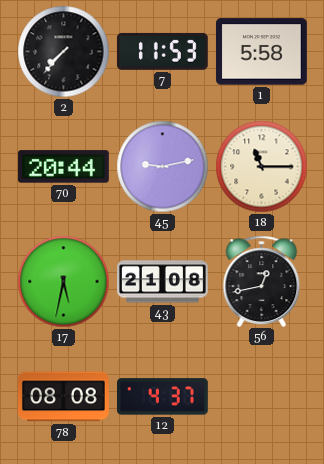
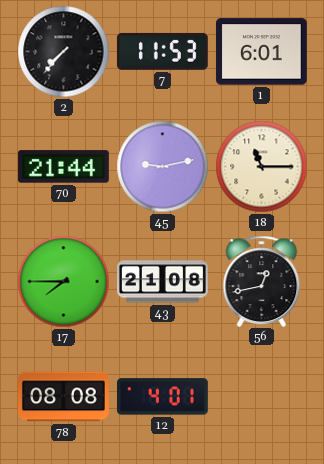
1: 5:58 -> 6:01 (261, 52)
70: 20:44 -> 21:44 (63, 167)
17: 5:32 -> 7:45 (64, 282)
12: 4:37 -> 4:01 (162, 397)
